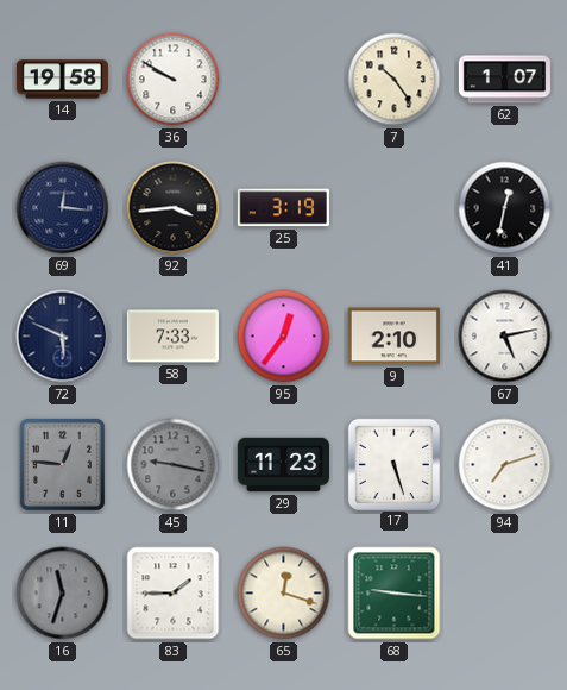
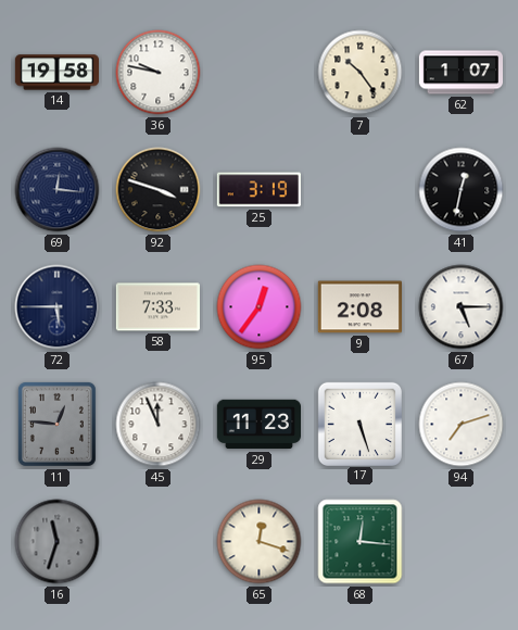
36: 9:50 -> 9:47 (159, 73)
92: 3:44 -> 3:48 (159, 190)
72: 5:49 -> 5:45 (58, 307)
9: 2:10 -> 2:08 (359, 307)
67: 5:13 -> 5:15 (462, 307)
45: 9:17 -> 11:56 (159, 425)
45 dial: grey -> white (159, 425)
83: 1:45 -> none (174, 594)
68: 9:16 -> 12:16 (361, 542)
